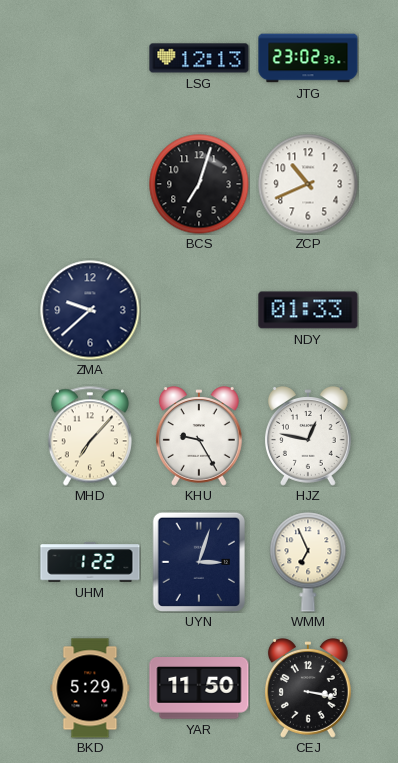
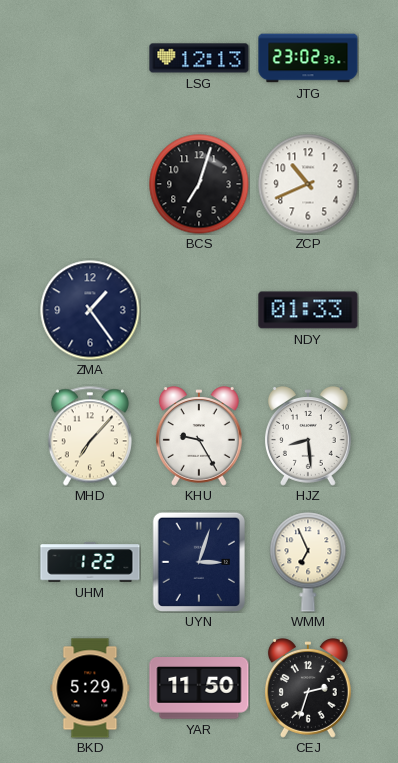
ZMA: 9:38 -> 1:24 (90, 310)
HJZ: 12:47 -> 8:29 (308, 436)
CEJ: 3:17 -> 2:33 (308, 688)
